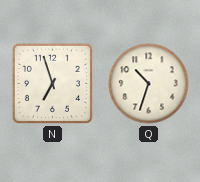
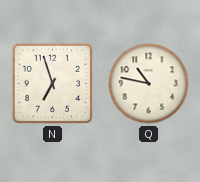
Q: 10:33 -> 10:47 (149, 84)
